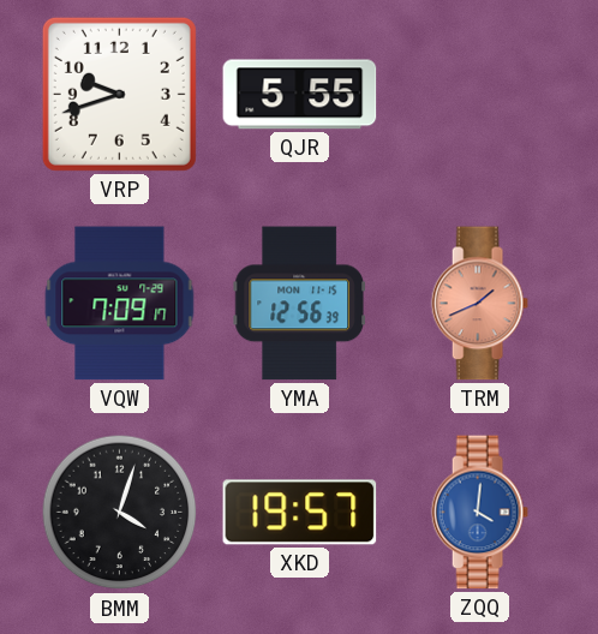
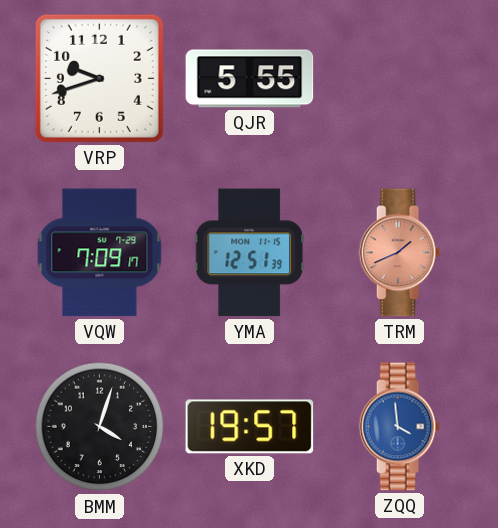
YMA: 12:56 -> 12:51 (249, 253)
ZQQ: 4:01 -> 3:59 (399, 427)
